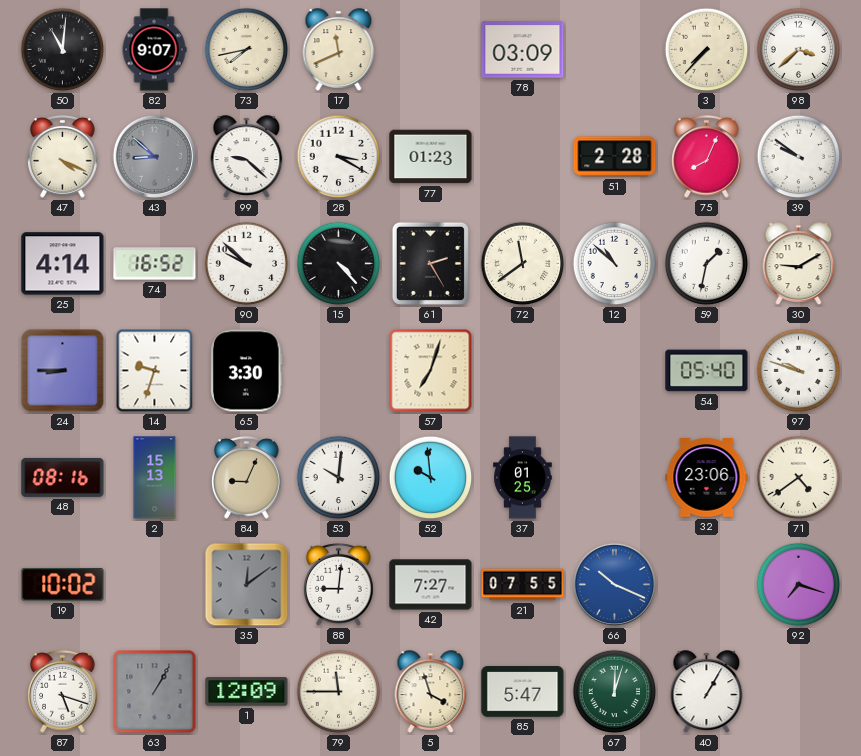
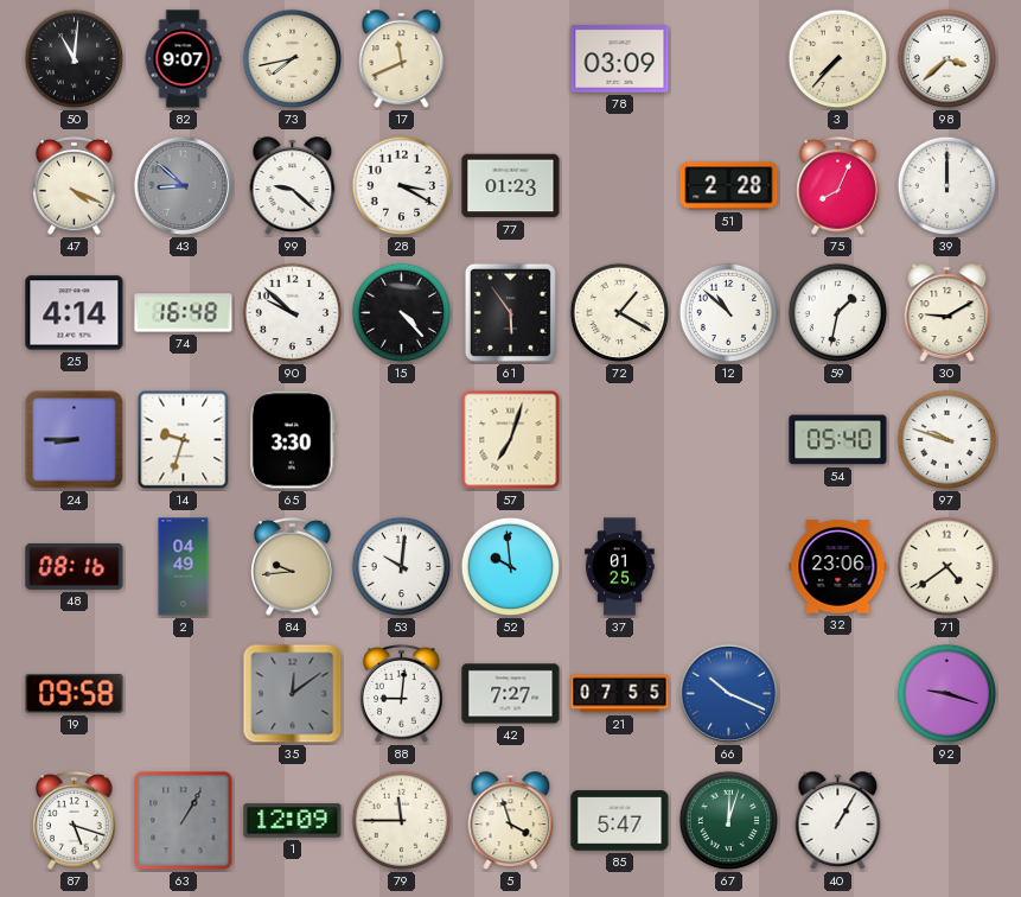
39: 9:51 -> 12:00 (947, 186)
74: 16:52 -> 16:48 (184, 313)
61: 2:25 -> 5:54 (510, 312)
72: 11:39 -> 1:20 (620, 313)
2: 15:13 -> 04:49 (184, 567)
84: 9:04 -> 9:44 (293, 567)
19: 10:02 -> 09:58 (75, 693)
92: 7:18 -> 9:18 (947, 694)
